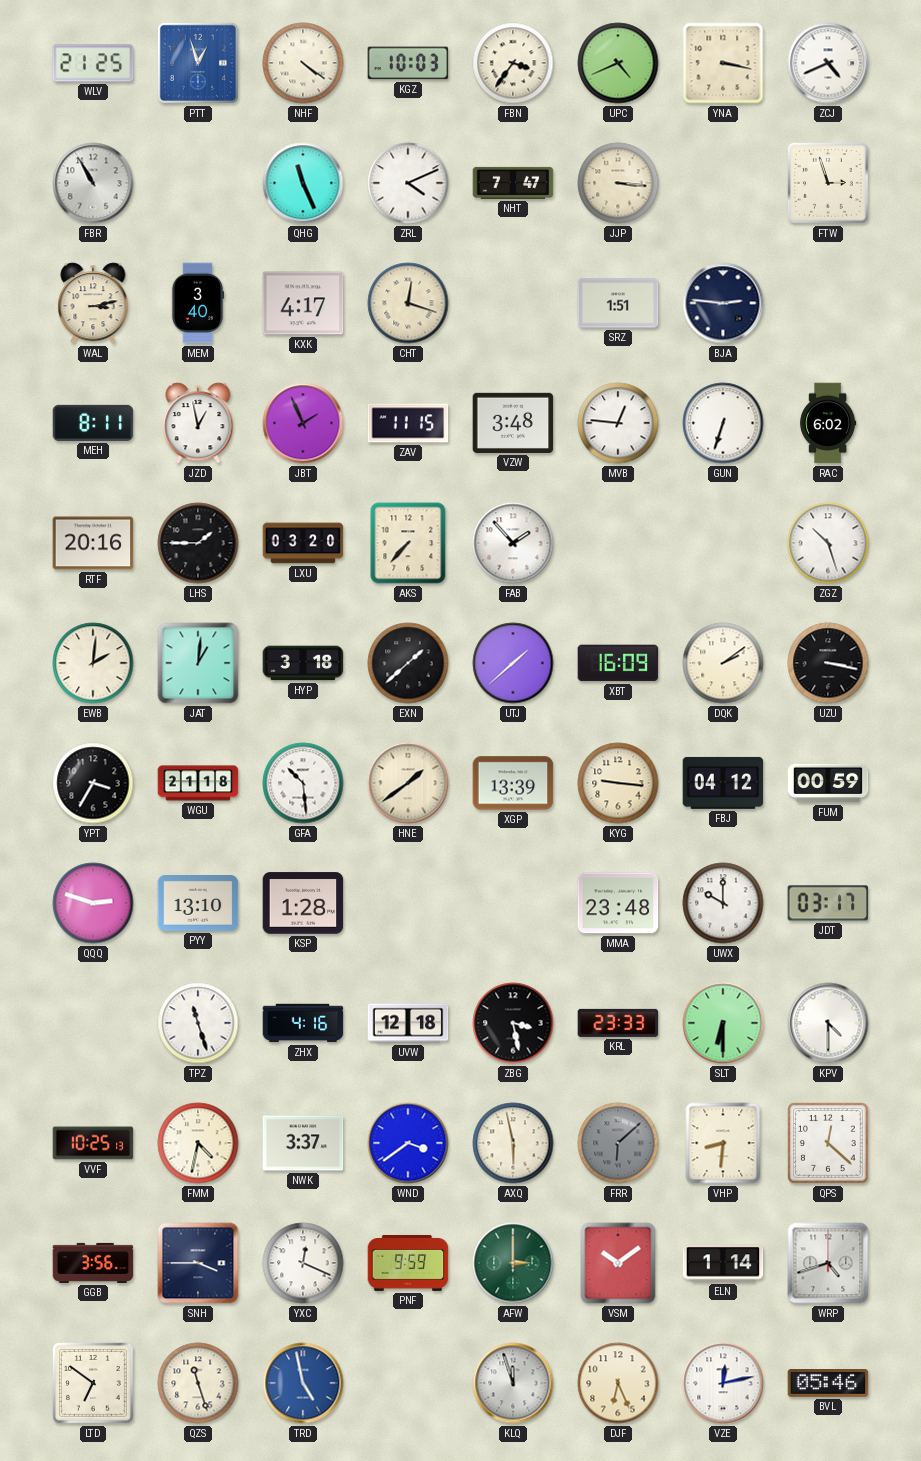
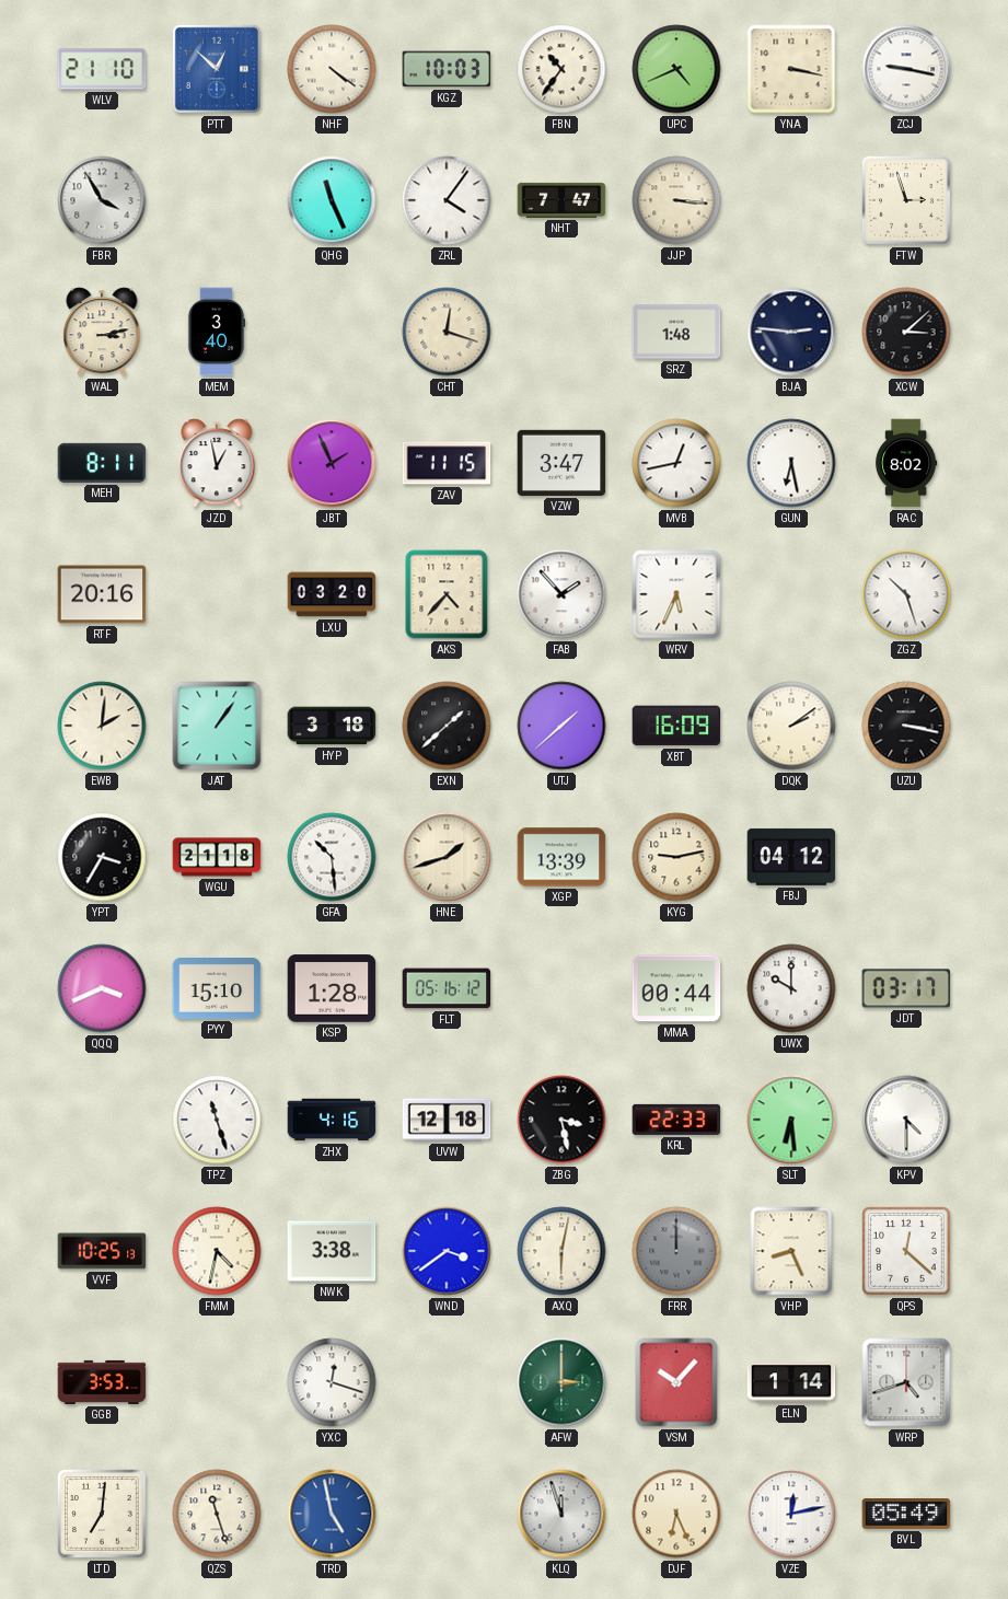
WLV: 21:25 -> 21:10 (102, 69)
PTT: 12:57 -> 12:52 (217, 69)
FBN: 3:36 -> 10:36 (561, 69)
ZCJ: 4:41 -> 9:17 (906, 69)
FBR: 10:55 -> 3:55 (102, 200)
ZRL: 4:11 -> 4:06 (447, 200)
KXK: 4:17 -> none (303, 303)
SRZ: 1:51 -> 1:48 (676, 332)
XCW: none -> 3:08 (906, 332)
VZW: 3:48 -> 3:47 (561, 463)
MVB: 12:46 -> 12:43 (676, 463)
GUN: 6:33 -> 6:28 (791, 463)
RAC: 6:02 -> 8:02 (906, 463)
LHS: 1:45 -> none (198, 543)
AKS: 7:37 -> 4:37 (447, 594)
WRV: none -> 5:34 (676, 594)
JAT: 1:01 -> 1:06 (217, 726)
HNE: 1:39 -> 1:42 (447, 857)
KYG: 9:16 -> 9:13 (676, 857)
FUM: 00:59 -> none (828, 783)
QQQ: 2:48 -> 3:41 (102, 988)
PYY: 13:10 -> 15:10 (217, 989)
FLT: none -> 05:16 (447, 988)
MMA: 23:48 -> 00:44 (676, 988)
KRL: 23:33 -> 22:33 (676, 1120)
SLT: 6:30 -> 6:29 (791, 1120)
NWK: 3:37 -> 3:38 (332, 1251)
AXQ: 5:58 -> 6:02 (561, 1251)
FRR: 6:08 -> 12:00 (676, 1251)
VHP: 8:31 -> 8:26 (791, 1251)
GGB: 3:56 -> 3:53 (102, 1382)
SNH: 3:45 -> none (198, 1263)
YXC: 12:19 -> 12:18 (332, 1382)
PNF: 9:59 -> none (408, 1263)
VSM: 10:09 -> 10:07 (676, 1382)
LTD: 6:51 -> 7:01 (102, 1514)
BVL: 05:46 -> 05:49 (906, 1515)
